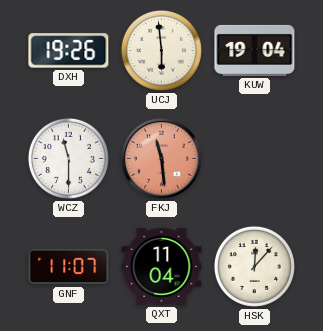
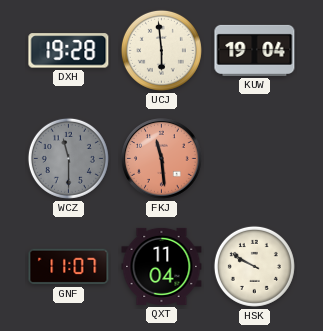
DXH: 19:26 -> 19:28 (69, 51)
WCZ dial: white -> grey (68, 158)
HSK: 12:07 -> 9:50 (254, 266)
